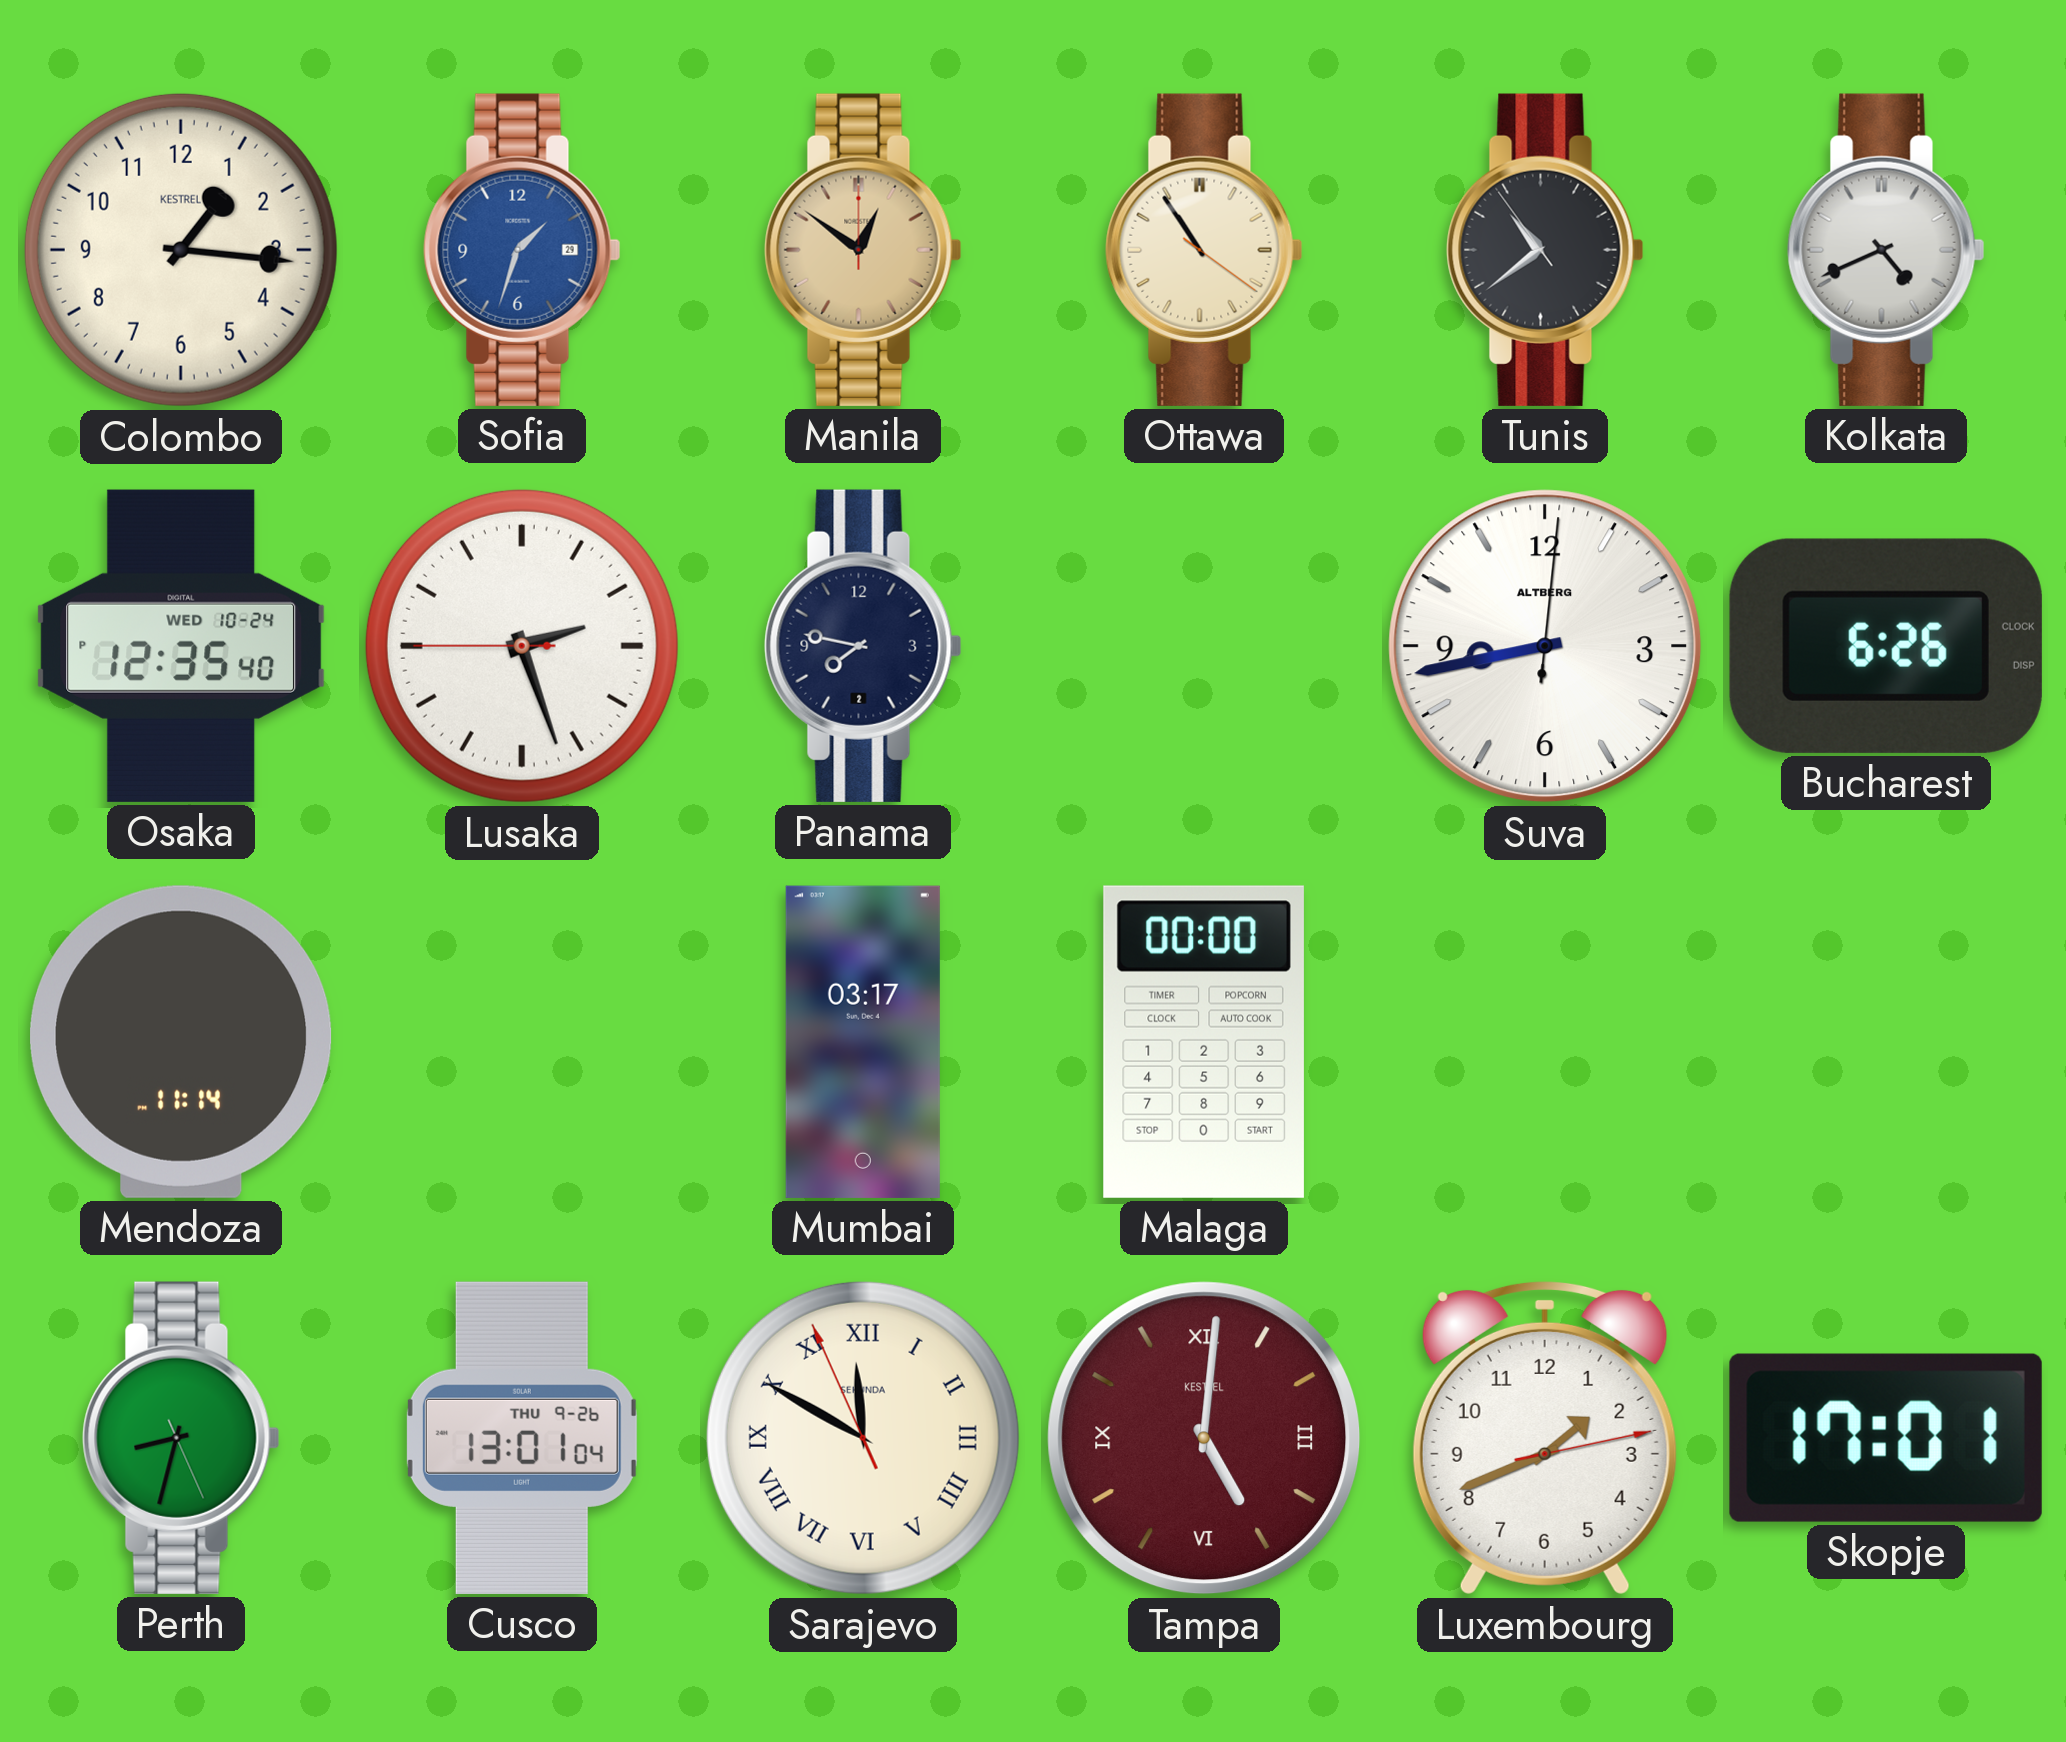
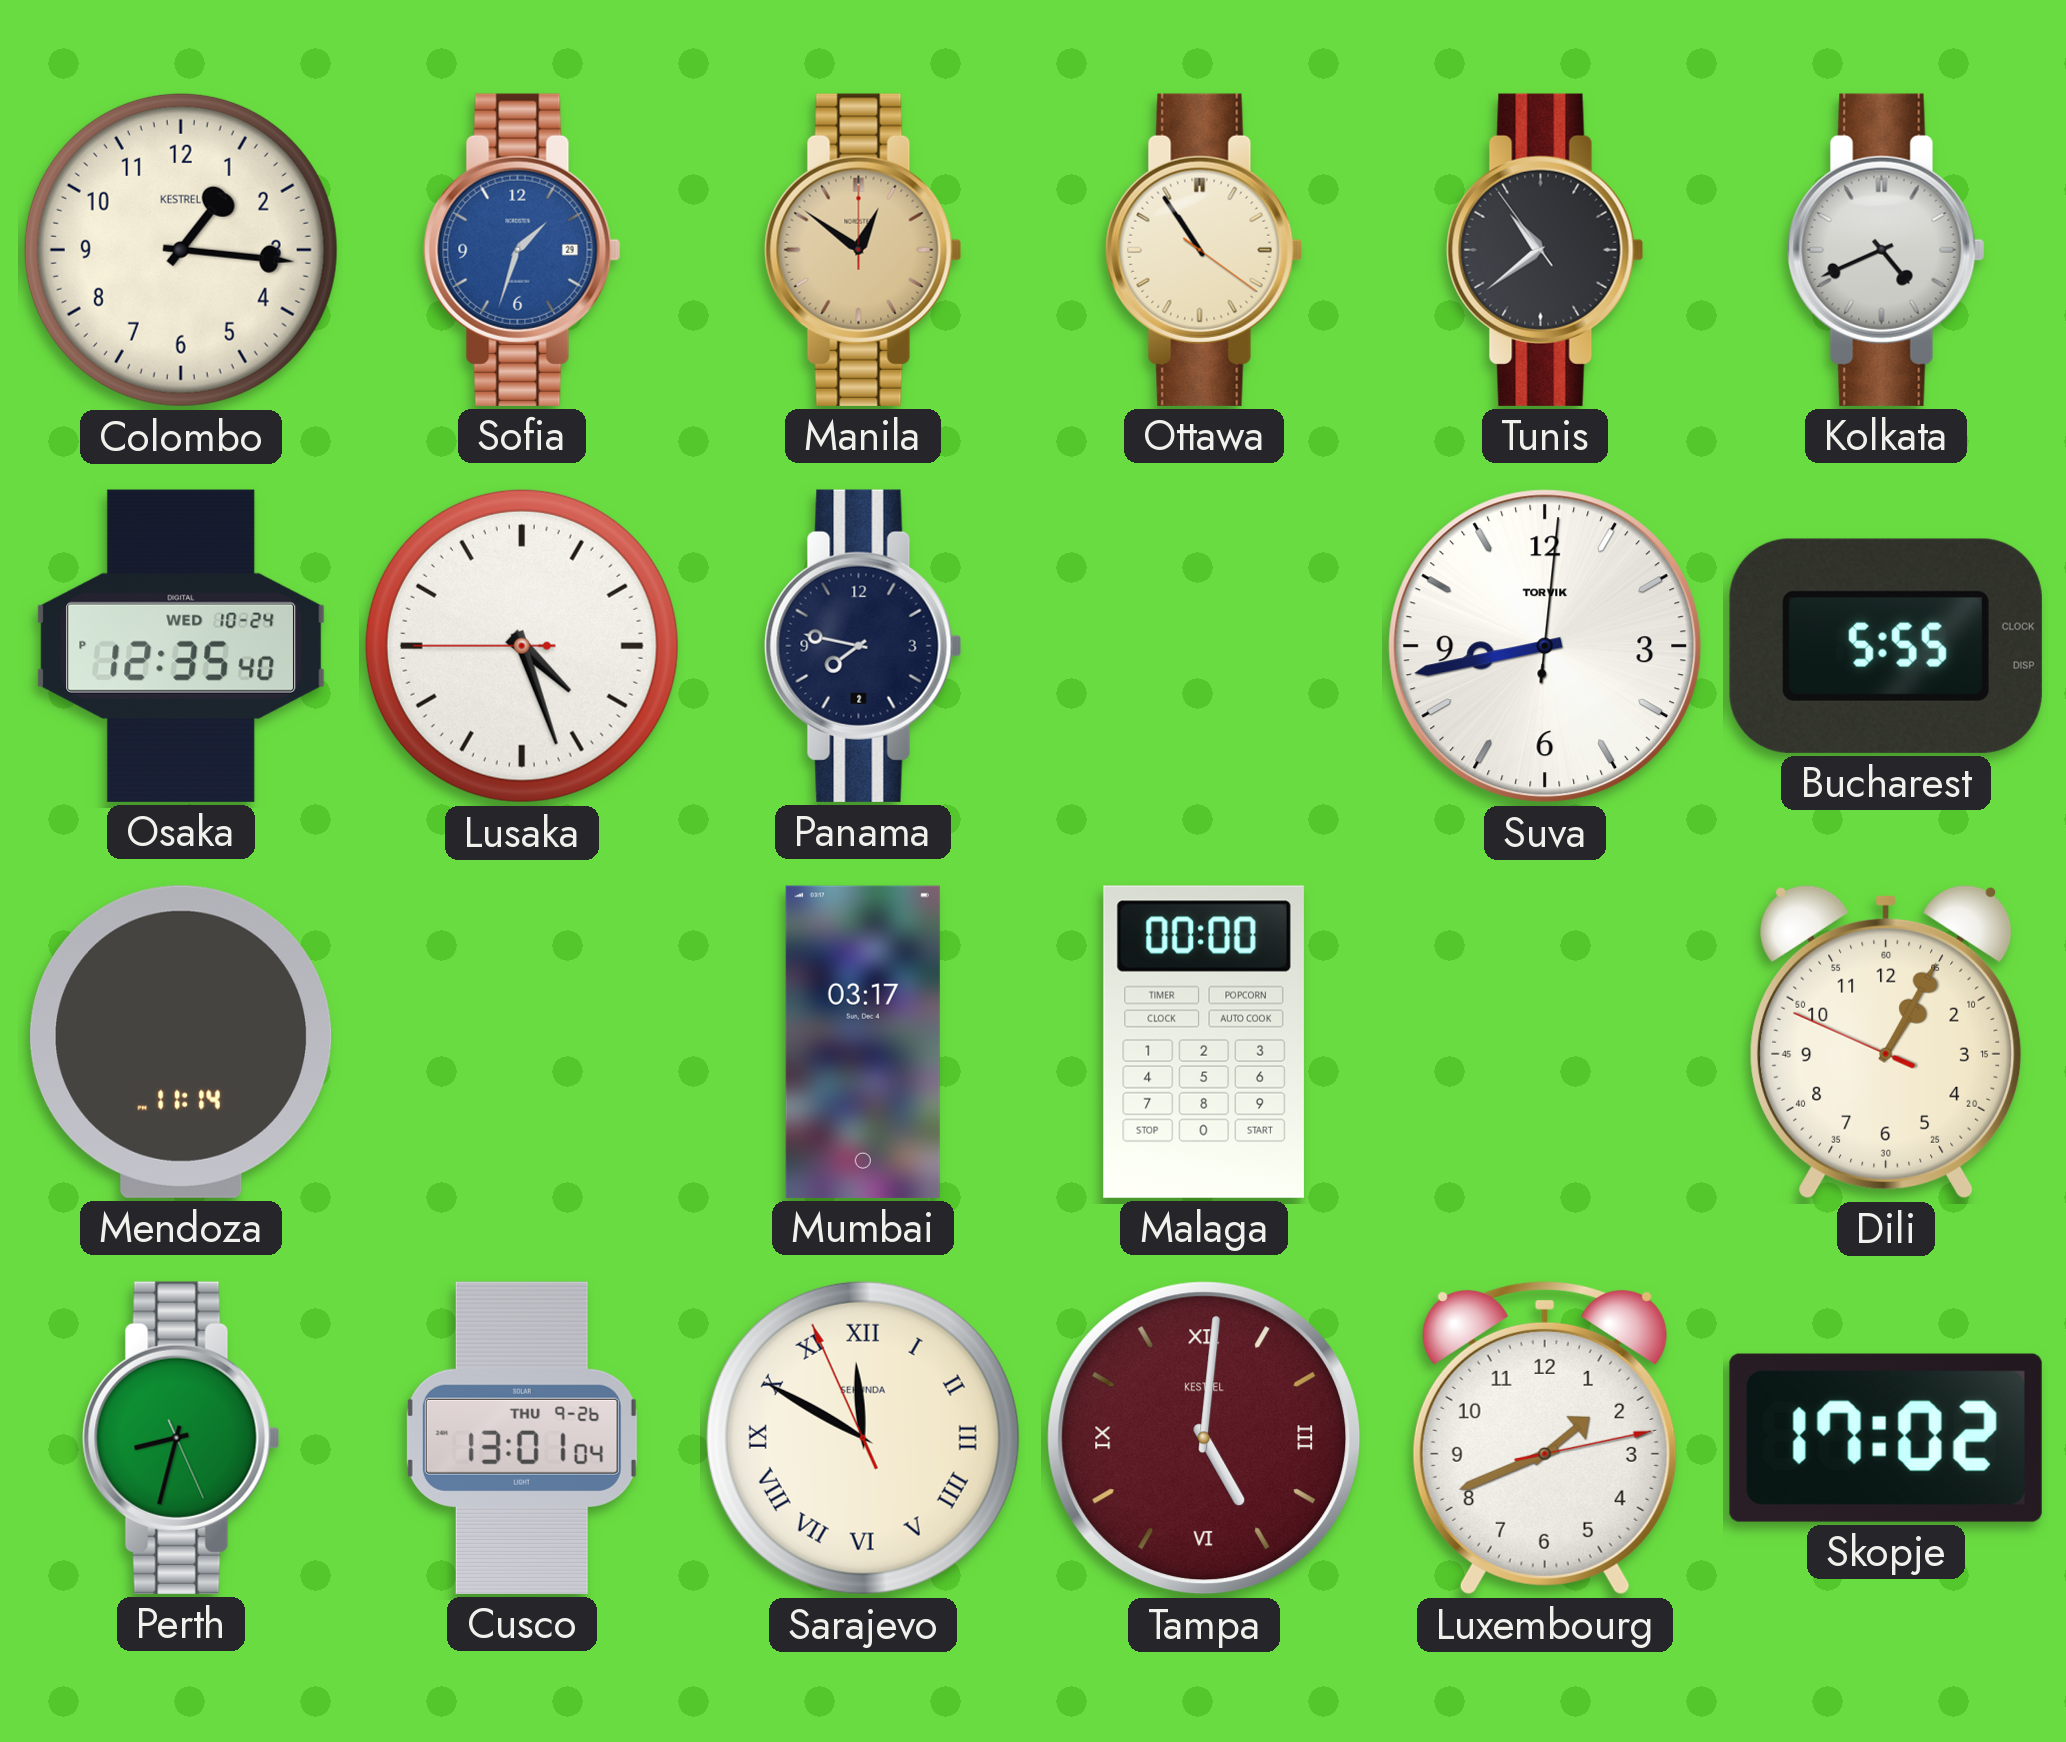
Lusaka: 2:26 -> 4:26 (522, 646)
Suva brand: ALTBERG -> TORVIK (1545, 646)
Bucharest: 6:26 -> 5:55 (1886, 646)
Dili: none -> 1:04 (1886, 1042)
Skopje: 17:01 -> 17:02 (1886, 1438)
